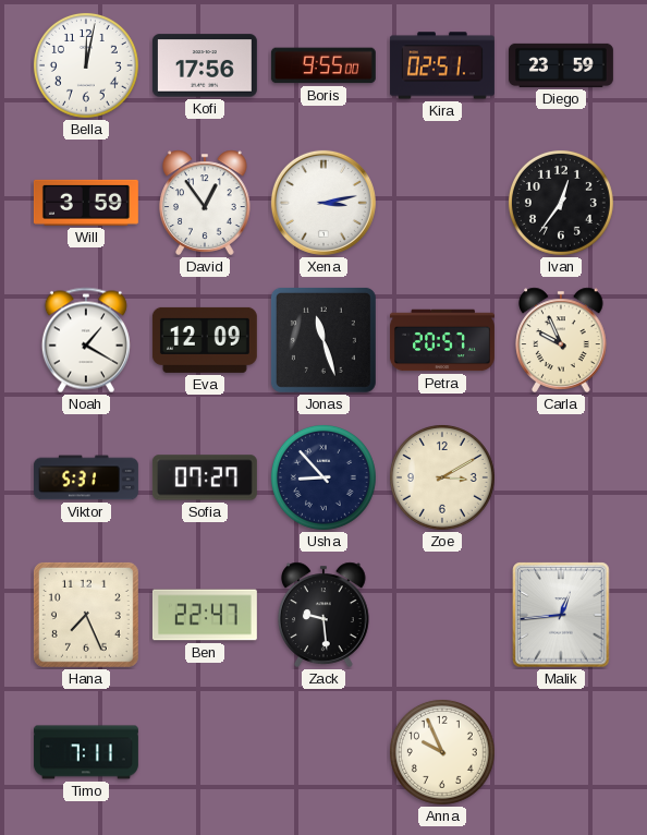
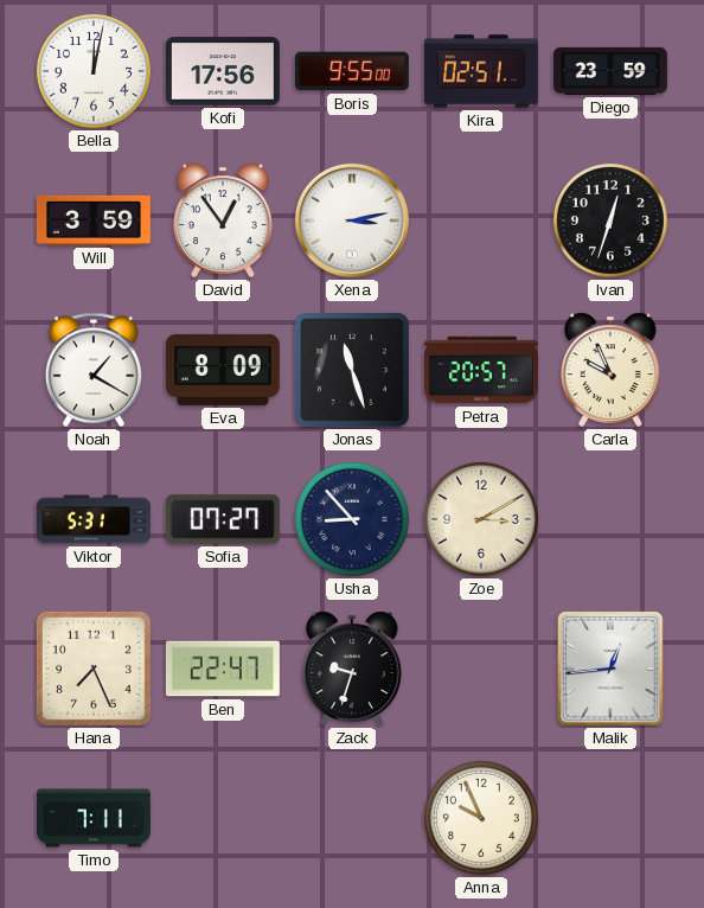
Ivan: 12:36 -> 12:33 (610, 220)
Eva: 12:09 -> 8:09 (223, 370)
Zack: 9:29 -> 9:33 (352, 669)
